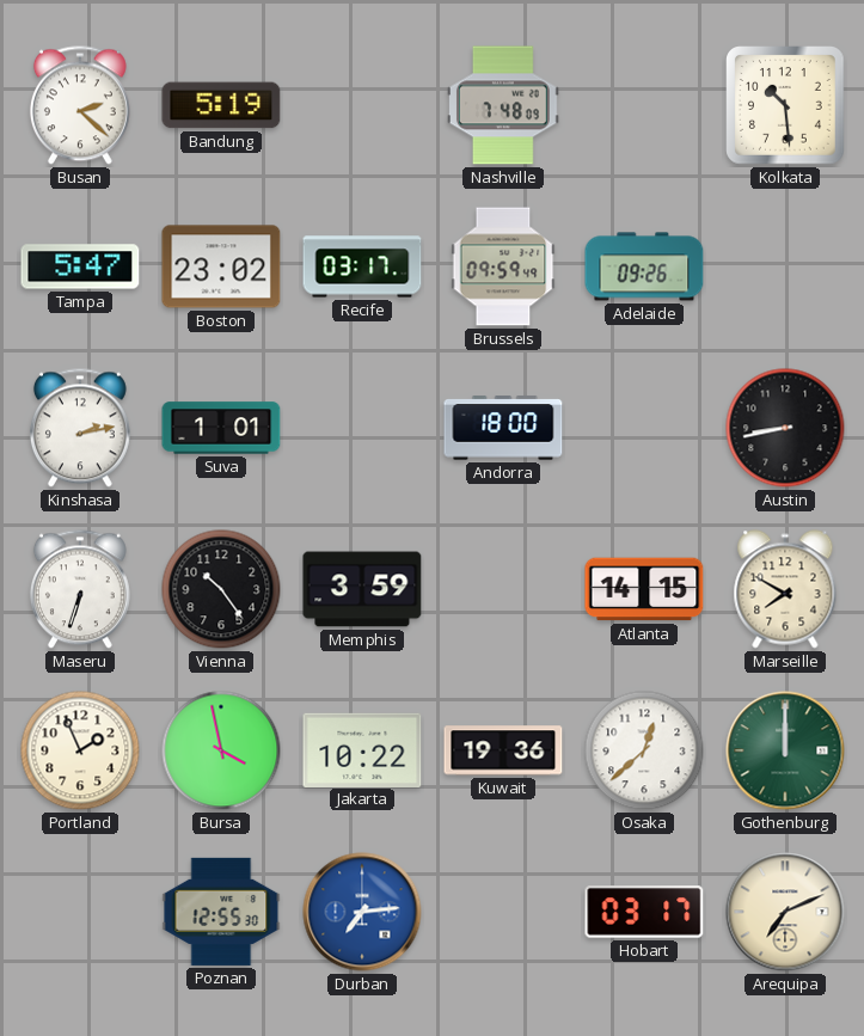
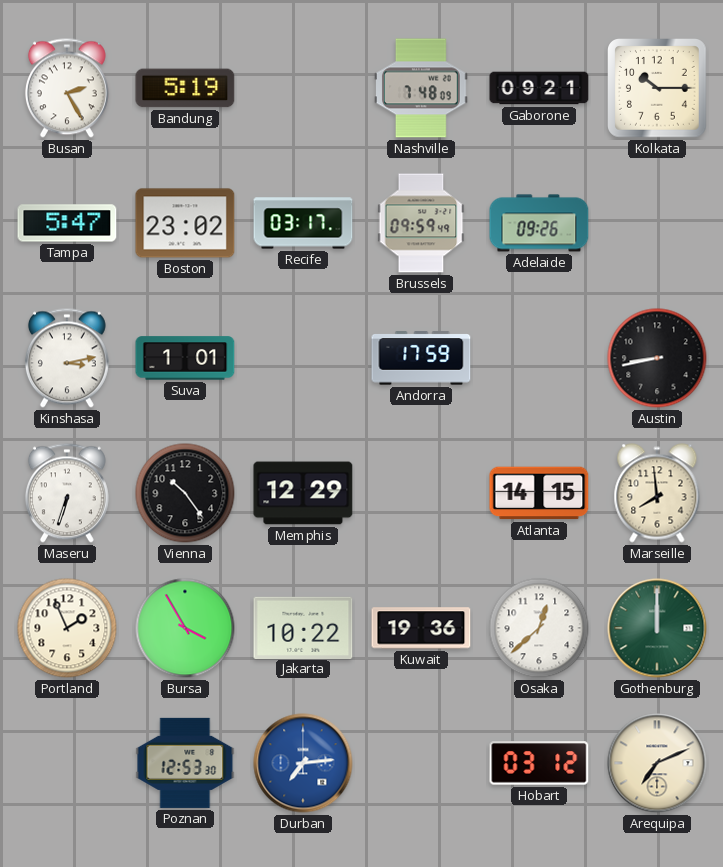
Busan: 2:22 -> 2:25 (67, 88)
Gaborone: none -> 09:21 (539, 88)
Kolkata: 10:29 -> 10:15 (658, 89)
Kinshasa: 2:13 -> 3:13 (67, 358)
Andorra: 18:00 -> 17:59 (421, 358)
Memphis: 3:59 -> 12:29 (303, 493)
Marseille: 7:50 -> 7:59 (657, 493)
Bursa: 3:58 -> 3:55 (185, 628)
Poznan: 12:55 -> 12:53 (185, 763)
Hobart: 03:17 -> 03:12 (539, 763)
